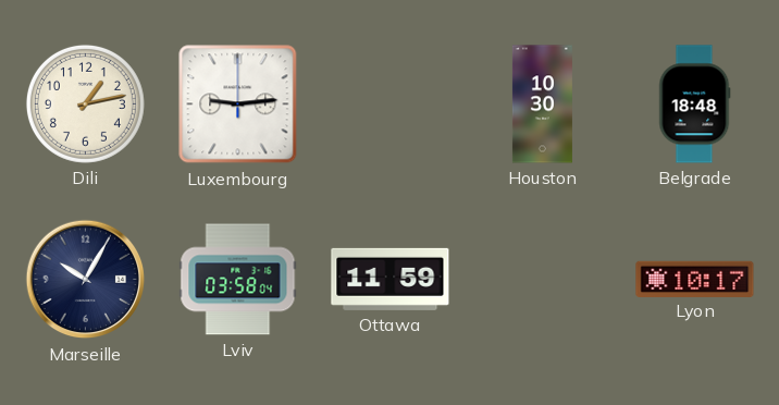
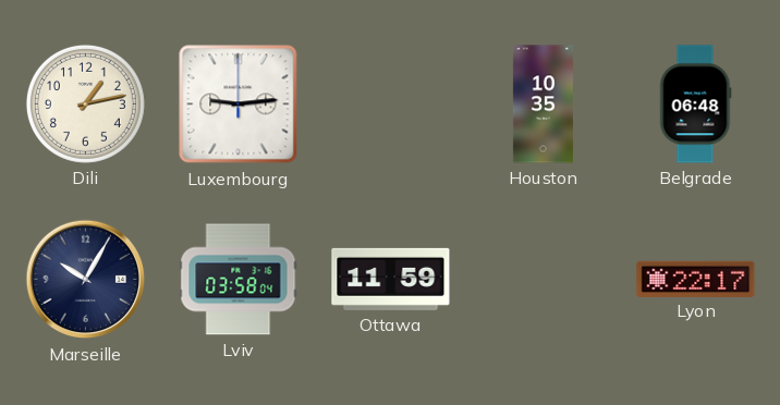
Houston: 10:30 -> 10:35 (543, 105)
Belgrade: 18:48 -> 06:48 (696, 105)
Lyon: 10:17 -> 22:17 (696, 279)
